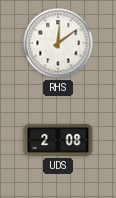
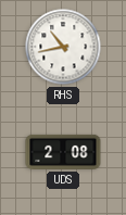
RHS: 12:09 -> 10:43 (63, 47)
